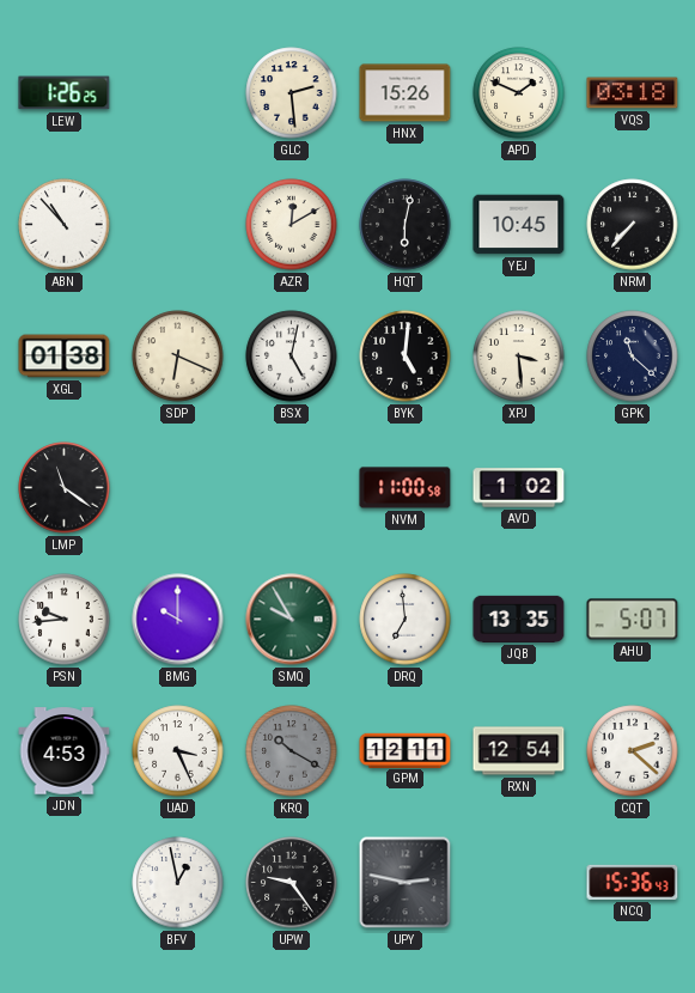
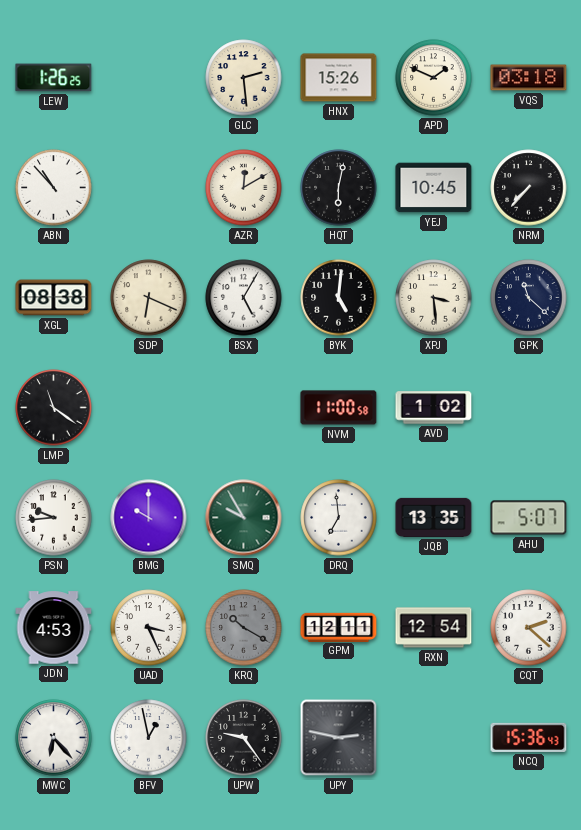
XGL: 01:38 -> 08:38 (54, 298)
BSX: 5:02 -> 5:05 (244, 298)
MWC: none -> 6:23 (54, 738)
